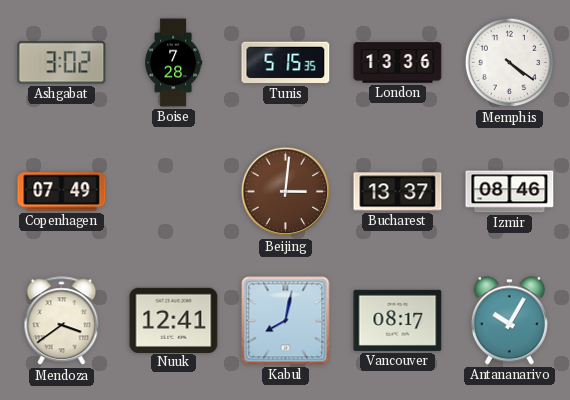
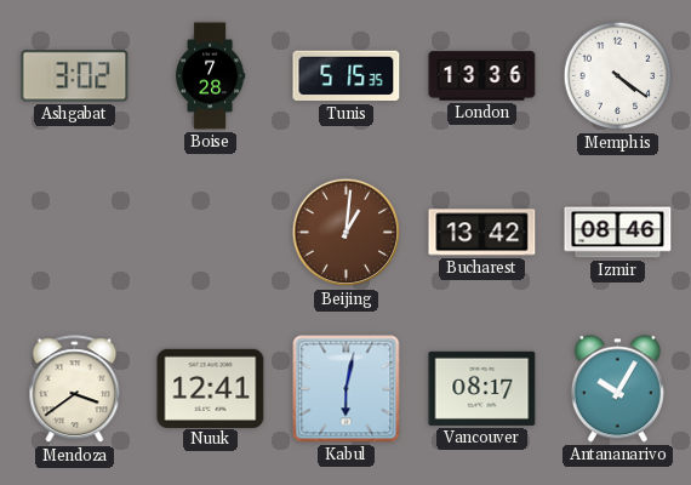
Copenhagen: 07:49 -> none (62, 192)
Beijing: 3:01 -> 1:01 (347, 233)
Bucharest: 13:37 -> 13:42 (482, 233)
Kabul: 8:02 -> 6:02 (347, 389)
